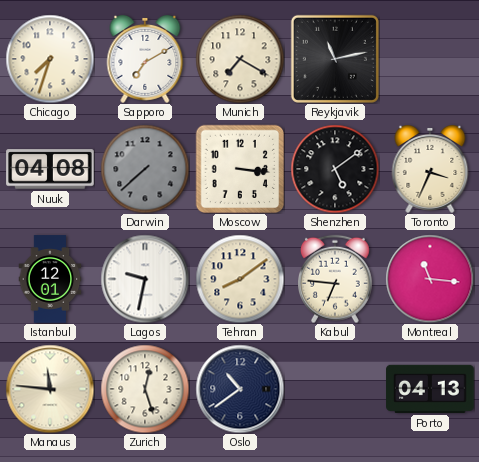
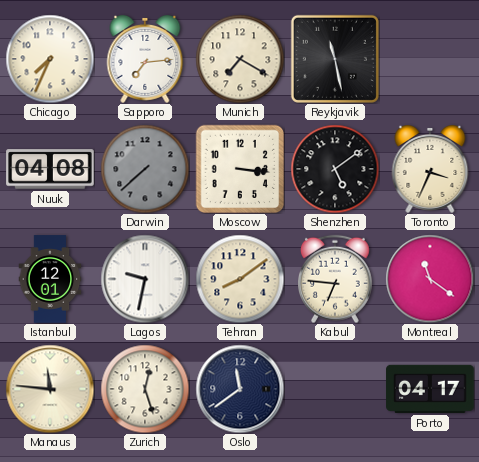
Chicago: 7:33 -> 7:34 (50, 59)
Sapporo: 7:10 -> 7:14 (145, 59)
Reykjavik: 11:13 -> 11:28 (335, 59)
Montreal: 11:16 -> 11:21 (430, 279)
Oslo: 10:39 -> 11:39 (240, 389)
Porto: 04:13 -> 04:17 (430, 389)
